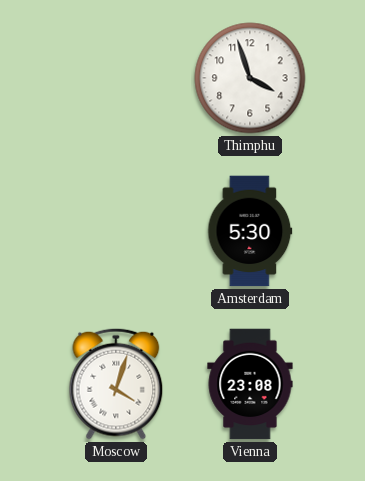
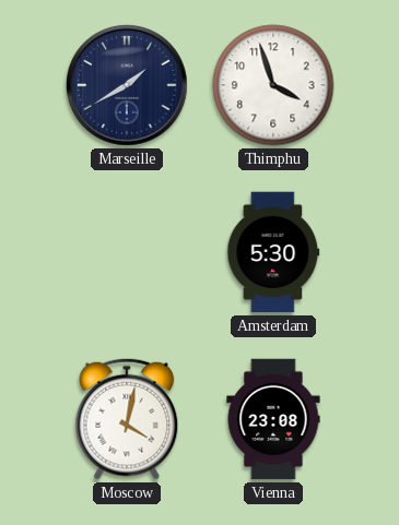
Marseille: none -> 1:40 (128, 86)
Moscow: 4:03 -> 4:02 (127, 419)
